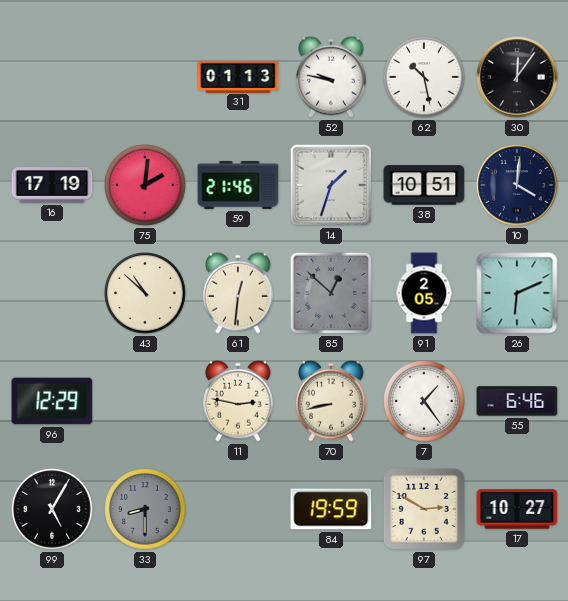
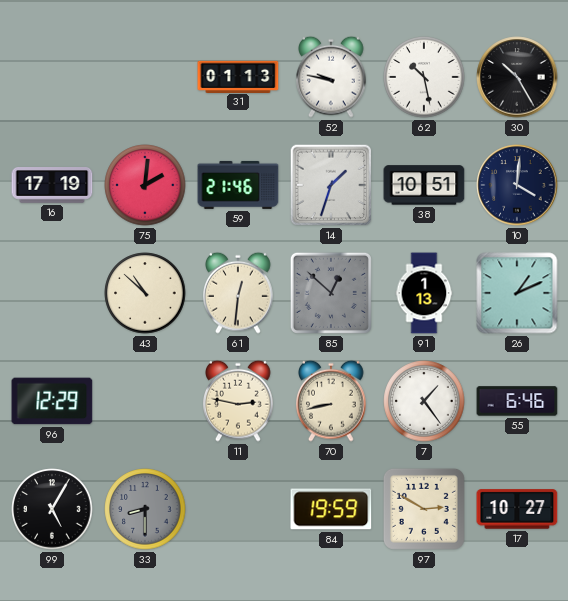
30: 12:06 -> 10:25 (517, 77)
91: 2:05 -> 1:13 (424, 293)
26: 6:11 -> 1:11 (517, 293)
